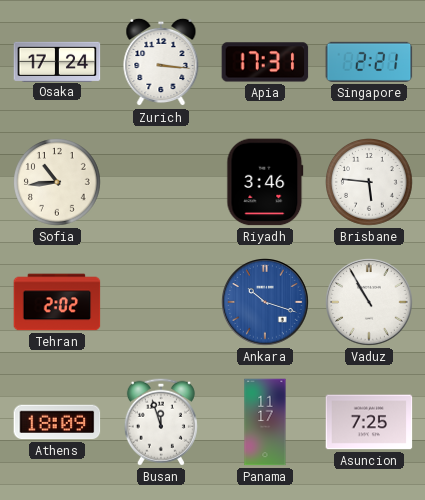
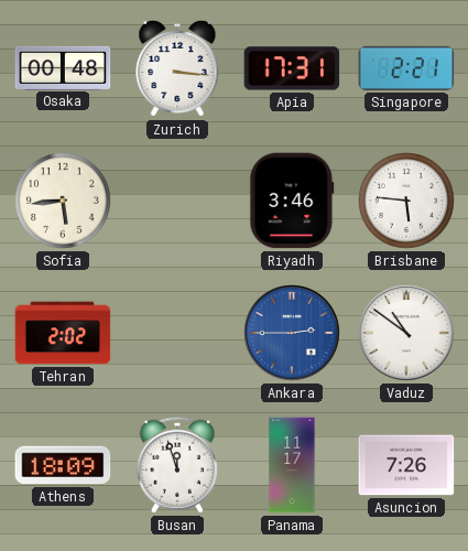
Osaka: 17:24 -> 00:48 (63, 67)
Sofia: 10:44 -> 5:44 (64, 202)
Ankara: 10:18 -> 2:45 (292, 333)
Vaduz: 10:55 -> 10:51 (406, 333)
Asuncion: 7:25 -> 7:26 (406, 465)
